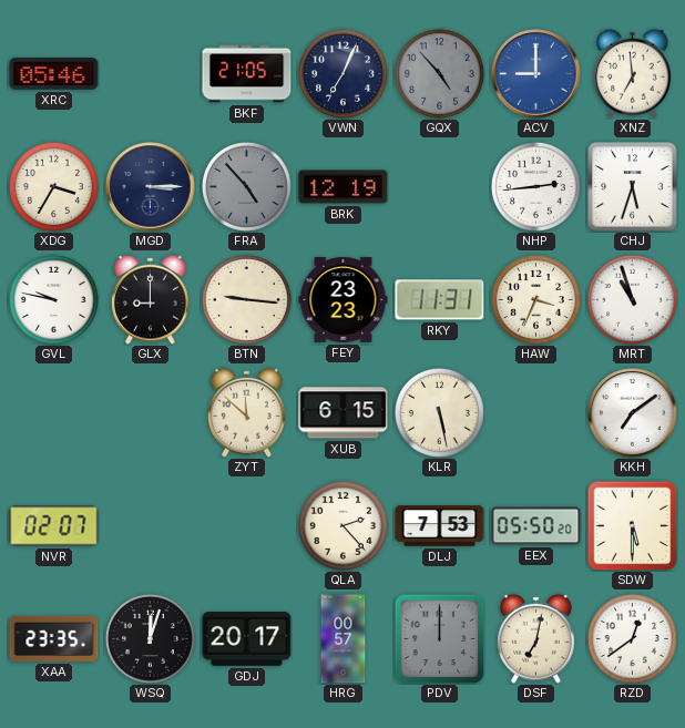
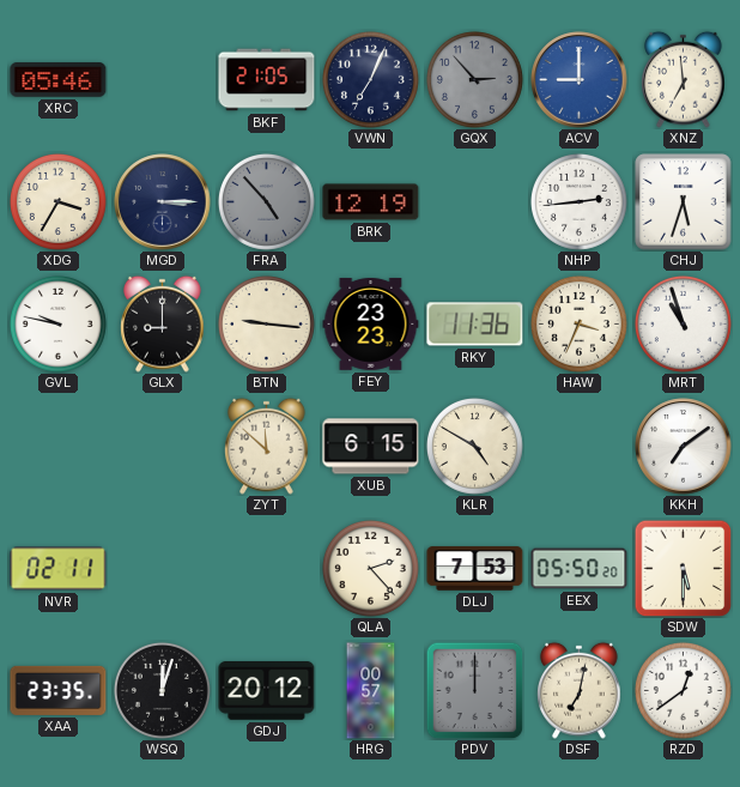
GQX: 4:53 -> 2:53 (474, 79)
RKY: 11:31 -> 11:36 (475, 325)
KLR: 5:28 -> 4:50 (474, 446)
NVR: 02:07 -> 02:11 (59, 569)
GDJ: 20:17 -> 20:12 (267, 691)
